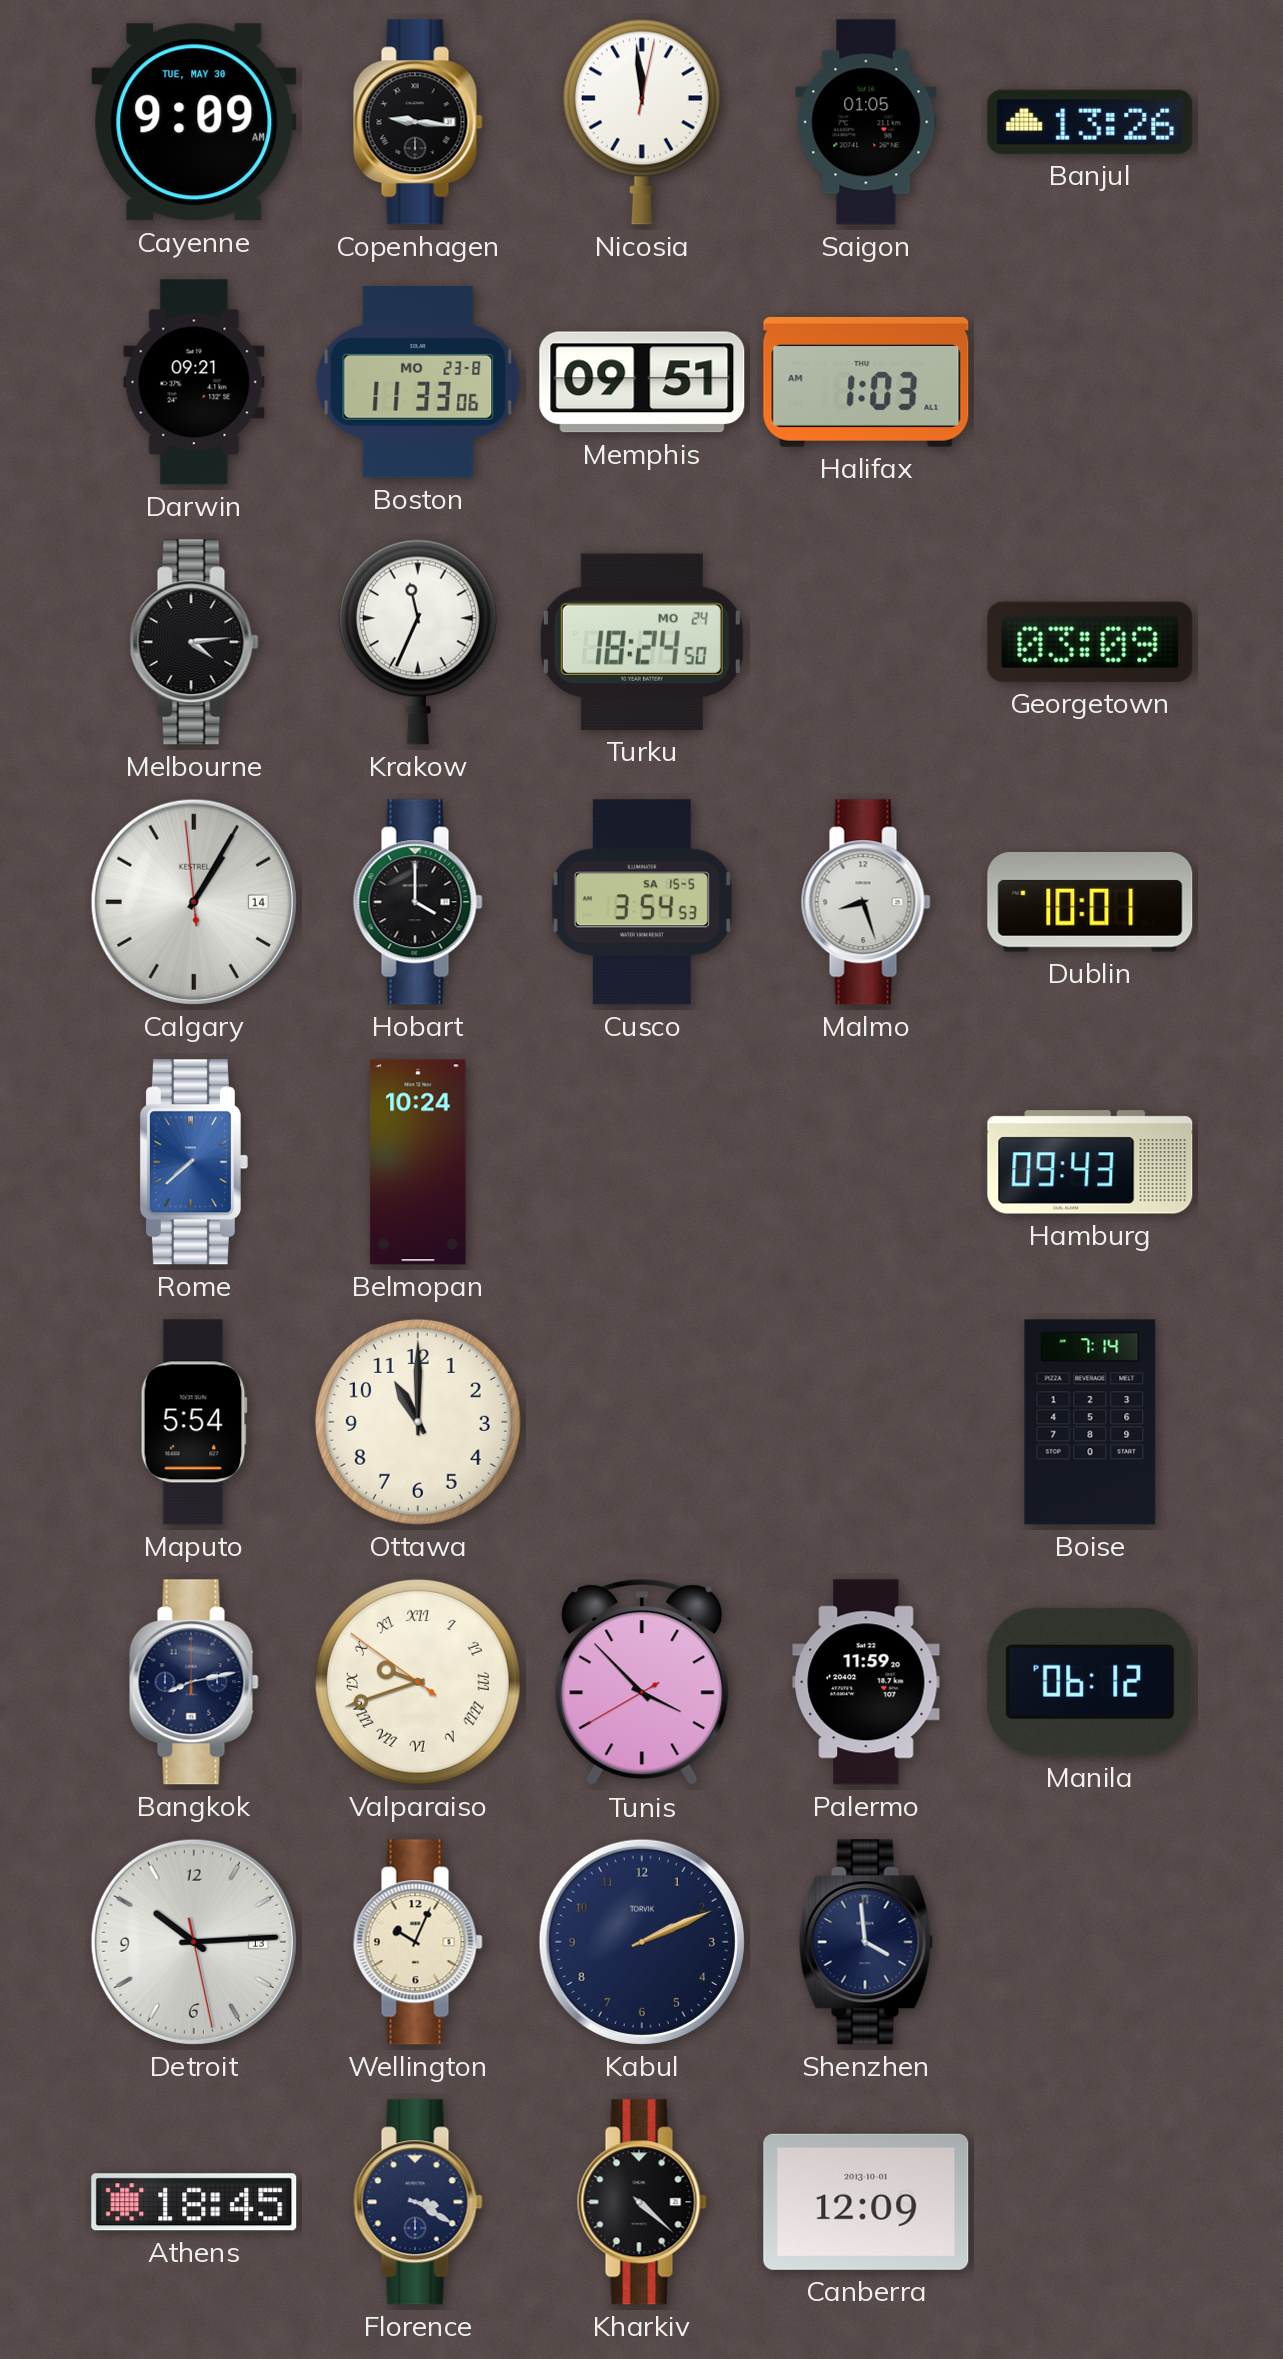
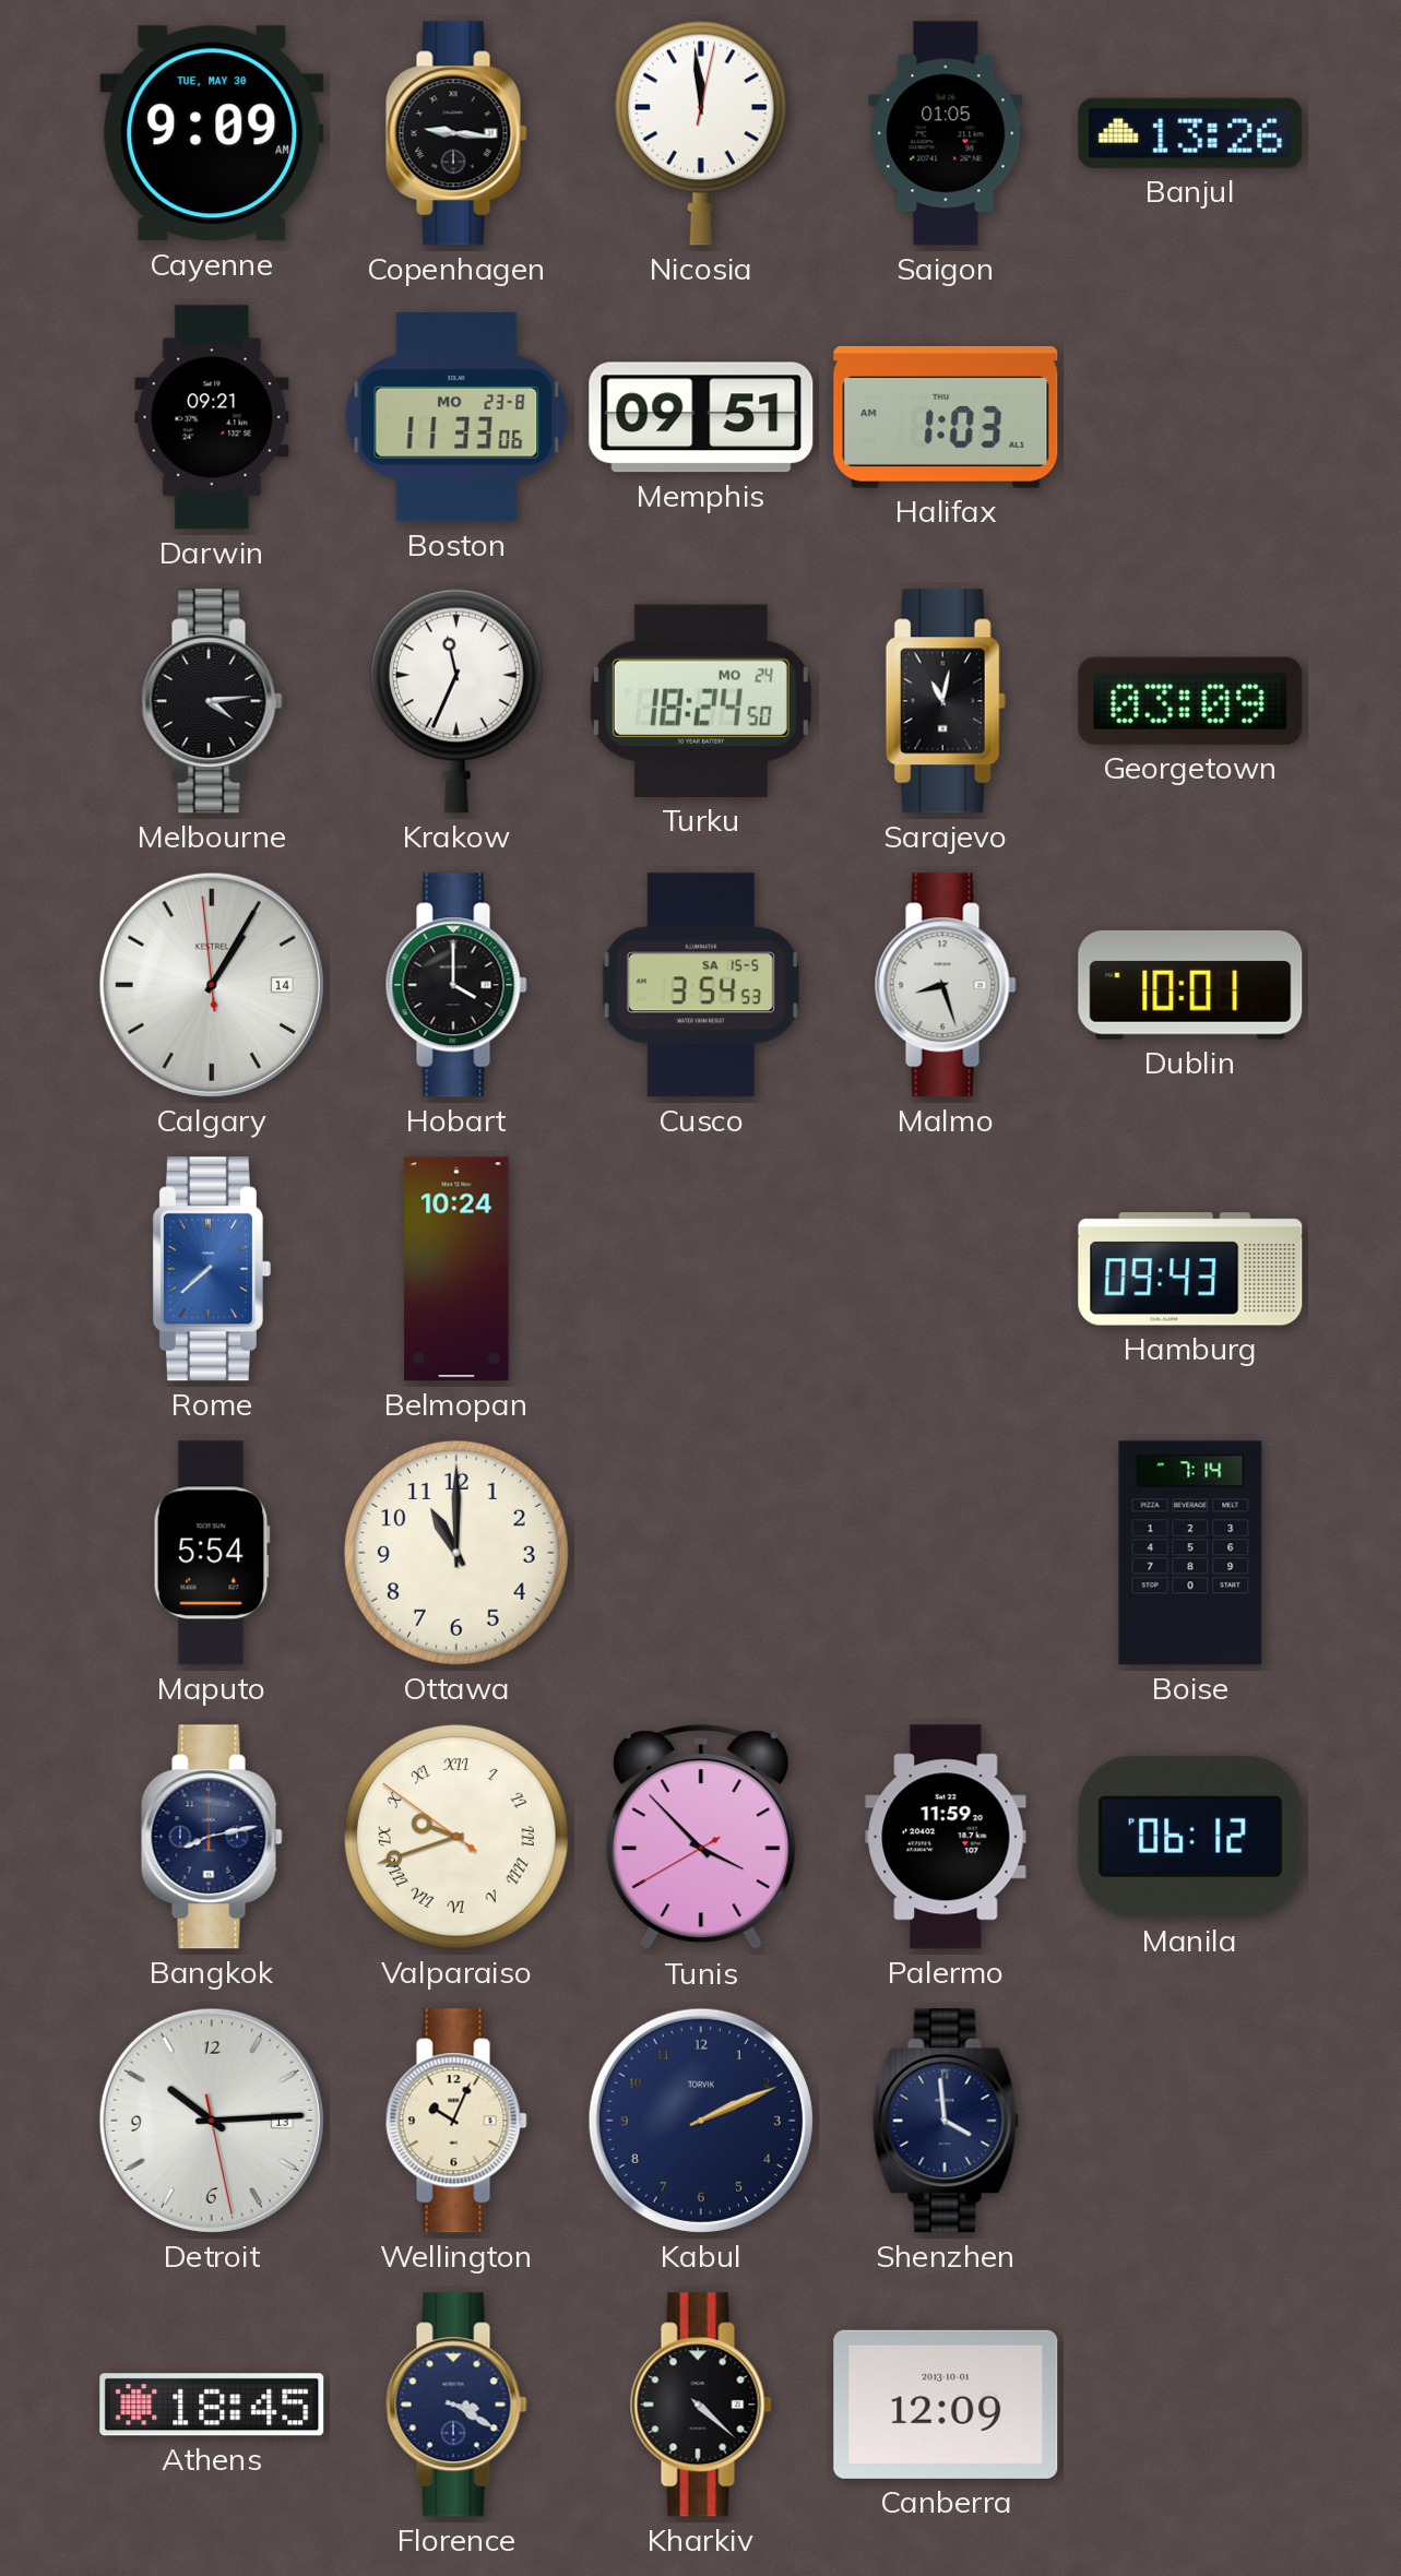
Sarajevo: none -> 11:02 (946, 701)
